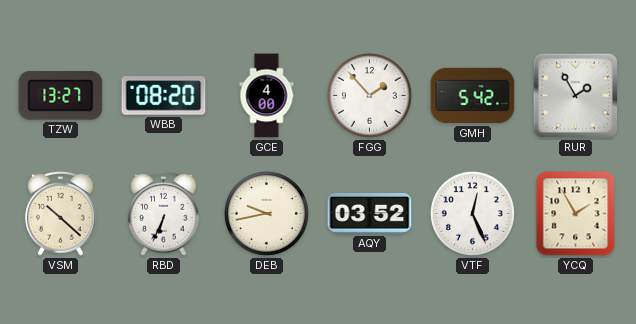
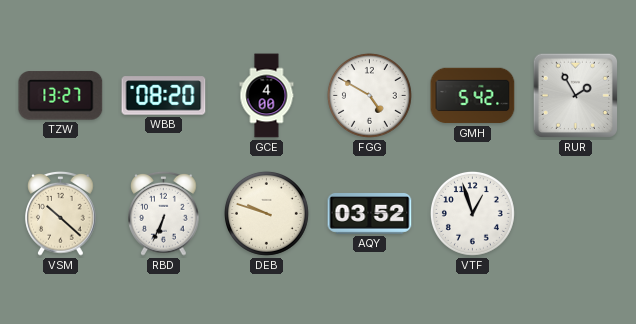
FGG: 1:53 -> 4:50 (369, 95)
DEB: 9:43 -> 9:48 (266, 213)
VTF: 12:26 -> 12:57 (472, 213)
YCQ: 1:55 -> none (576, 214)
